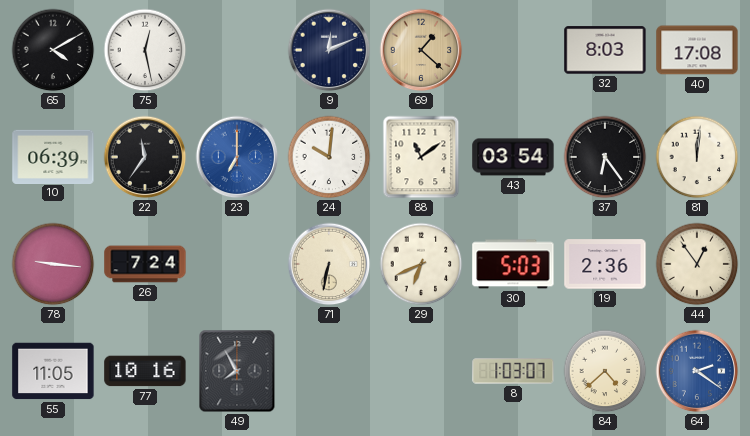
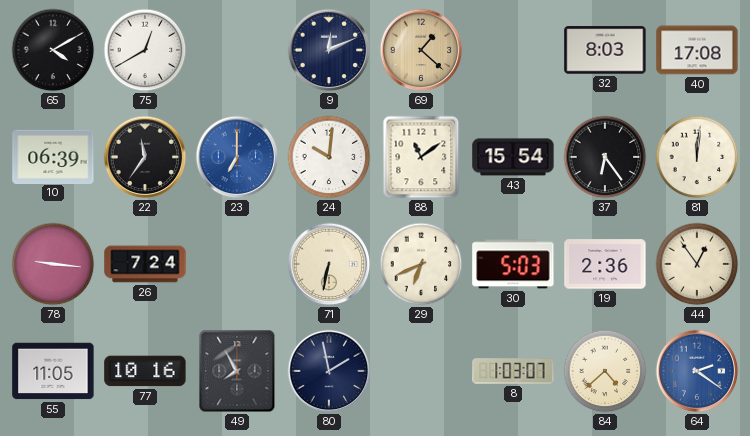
75: 12:28 -> 12:40 (145, 50)
43: 03:54 -> 15:54 (513, 157)
80: none -> 1:58 (329, 371)
